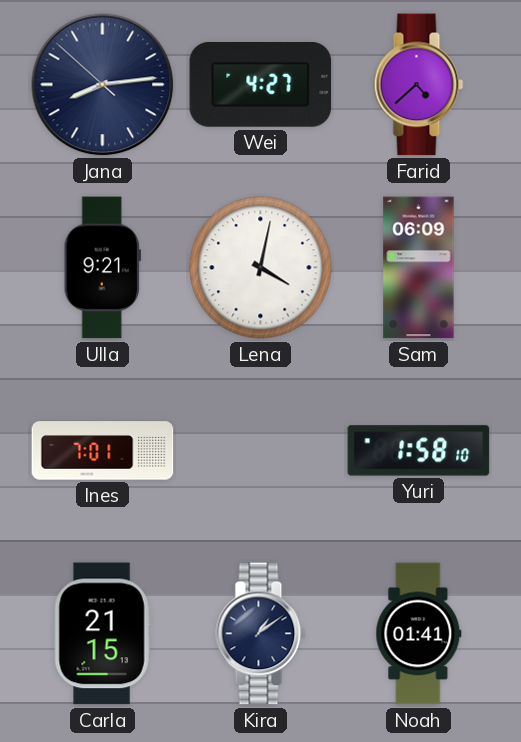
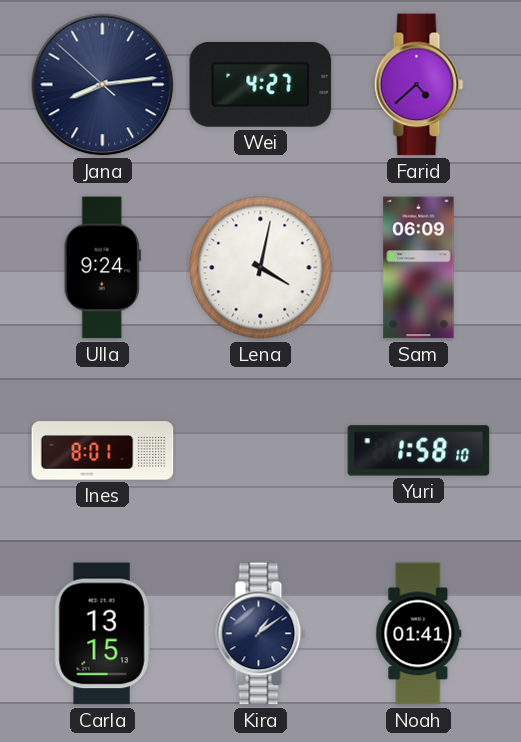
Ulla: 9:21 -> 9:24 (102, 268)
Ines: 7:01 -> 8:01 (103, 451)
Carla: 21:15 -> 13:15 (102, 634)
